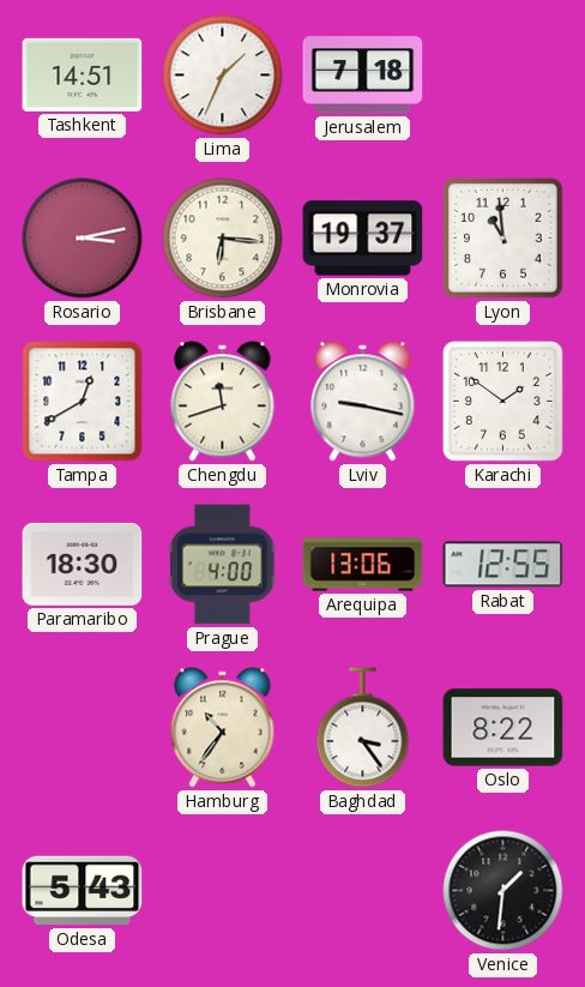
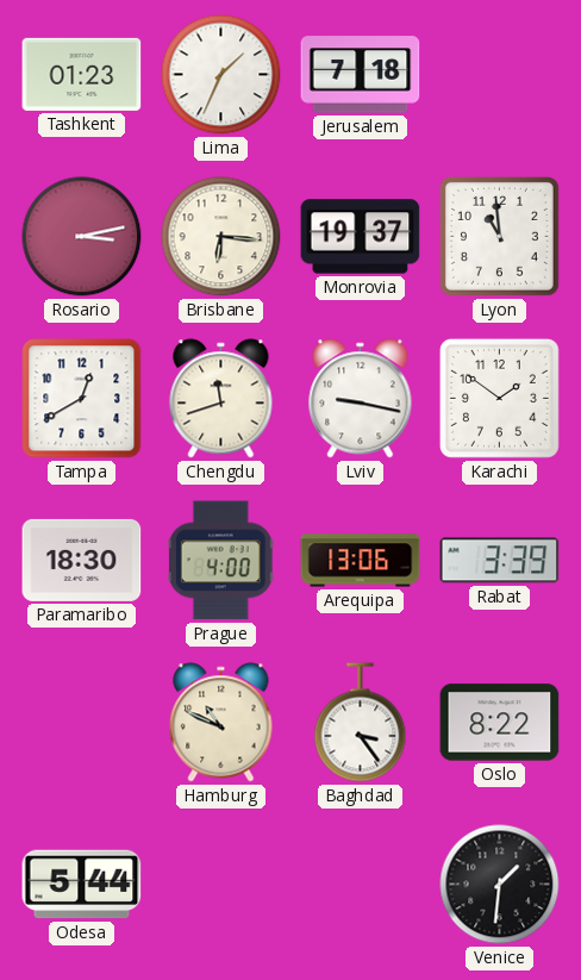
Tashkent: 14:51 -> 01:23 (82, 74)
Rabat: 12:55 -> 3:39 (500, 561)
Hamburg: 10:36 -> 10:49 (221, 723)
Odesa: 5:43 -> 5:44 (82, 885)
